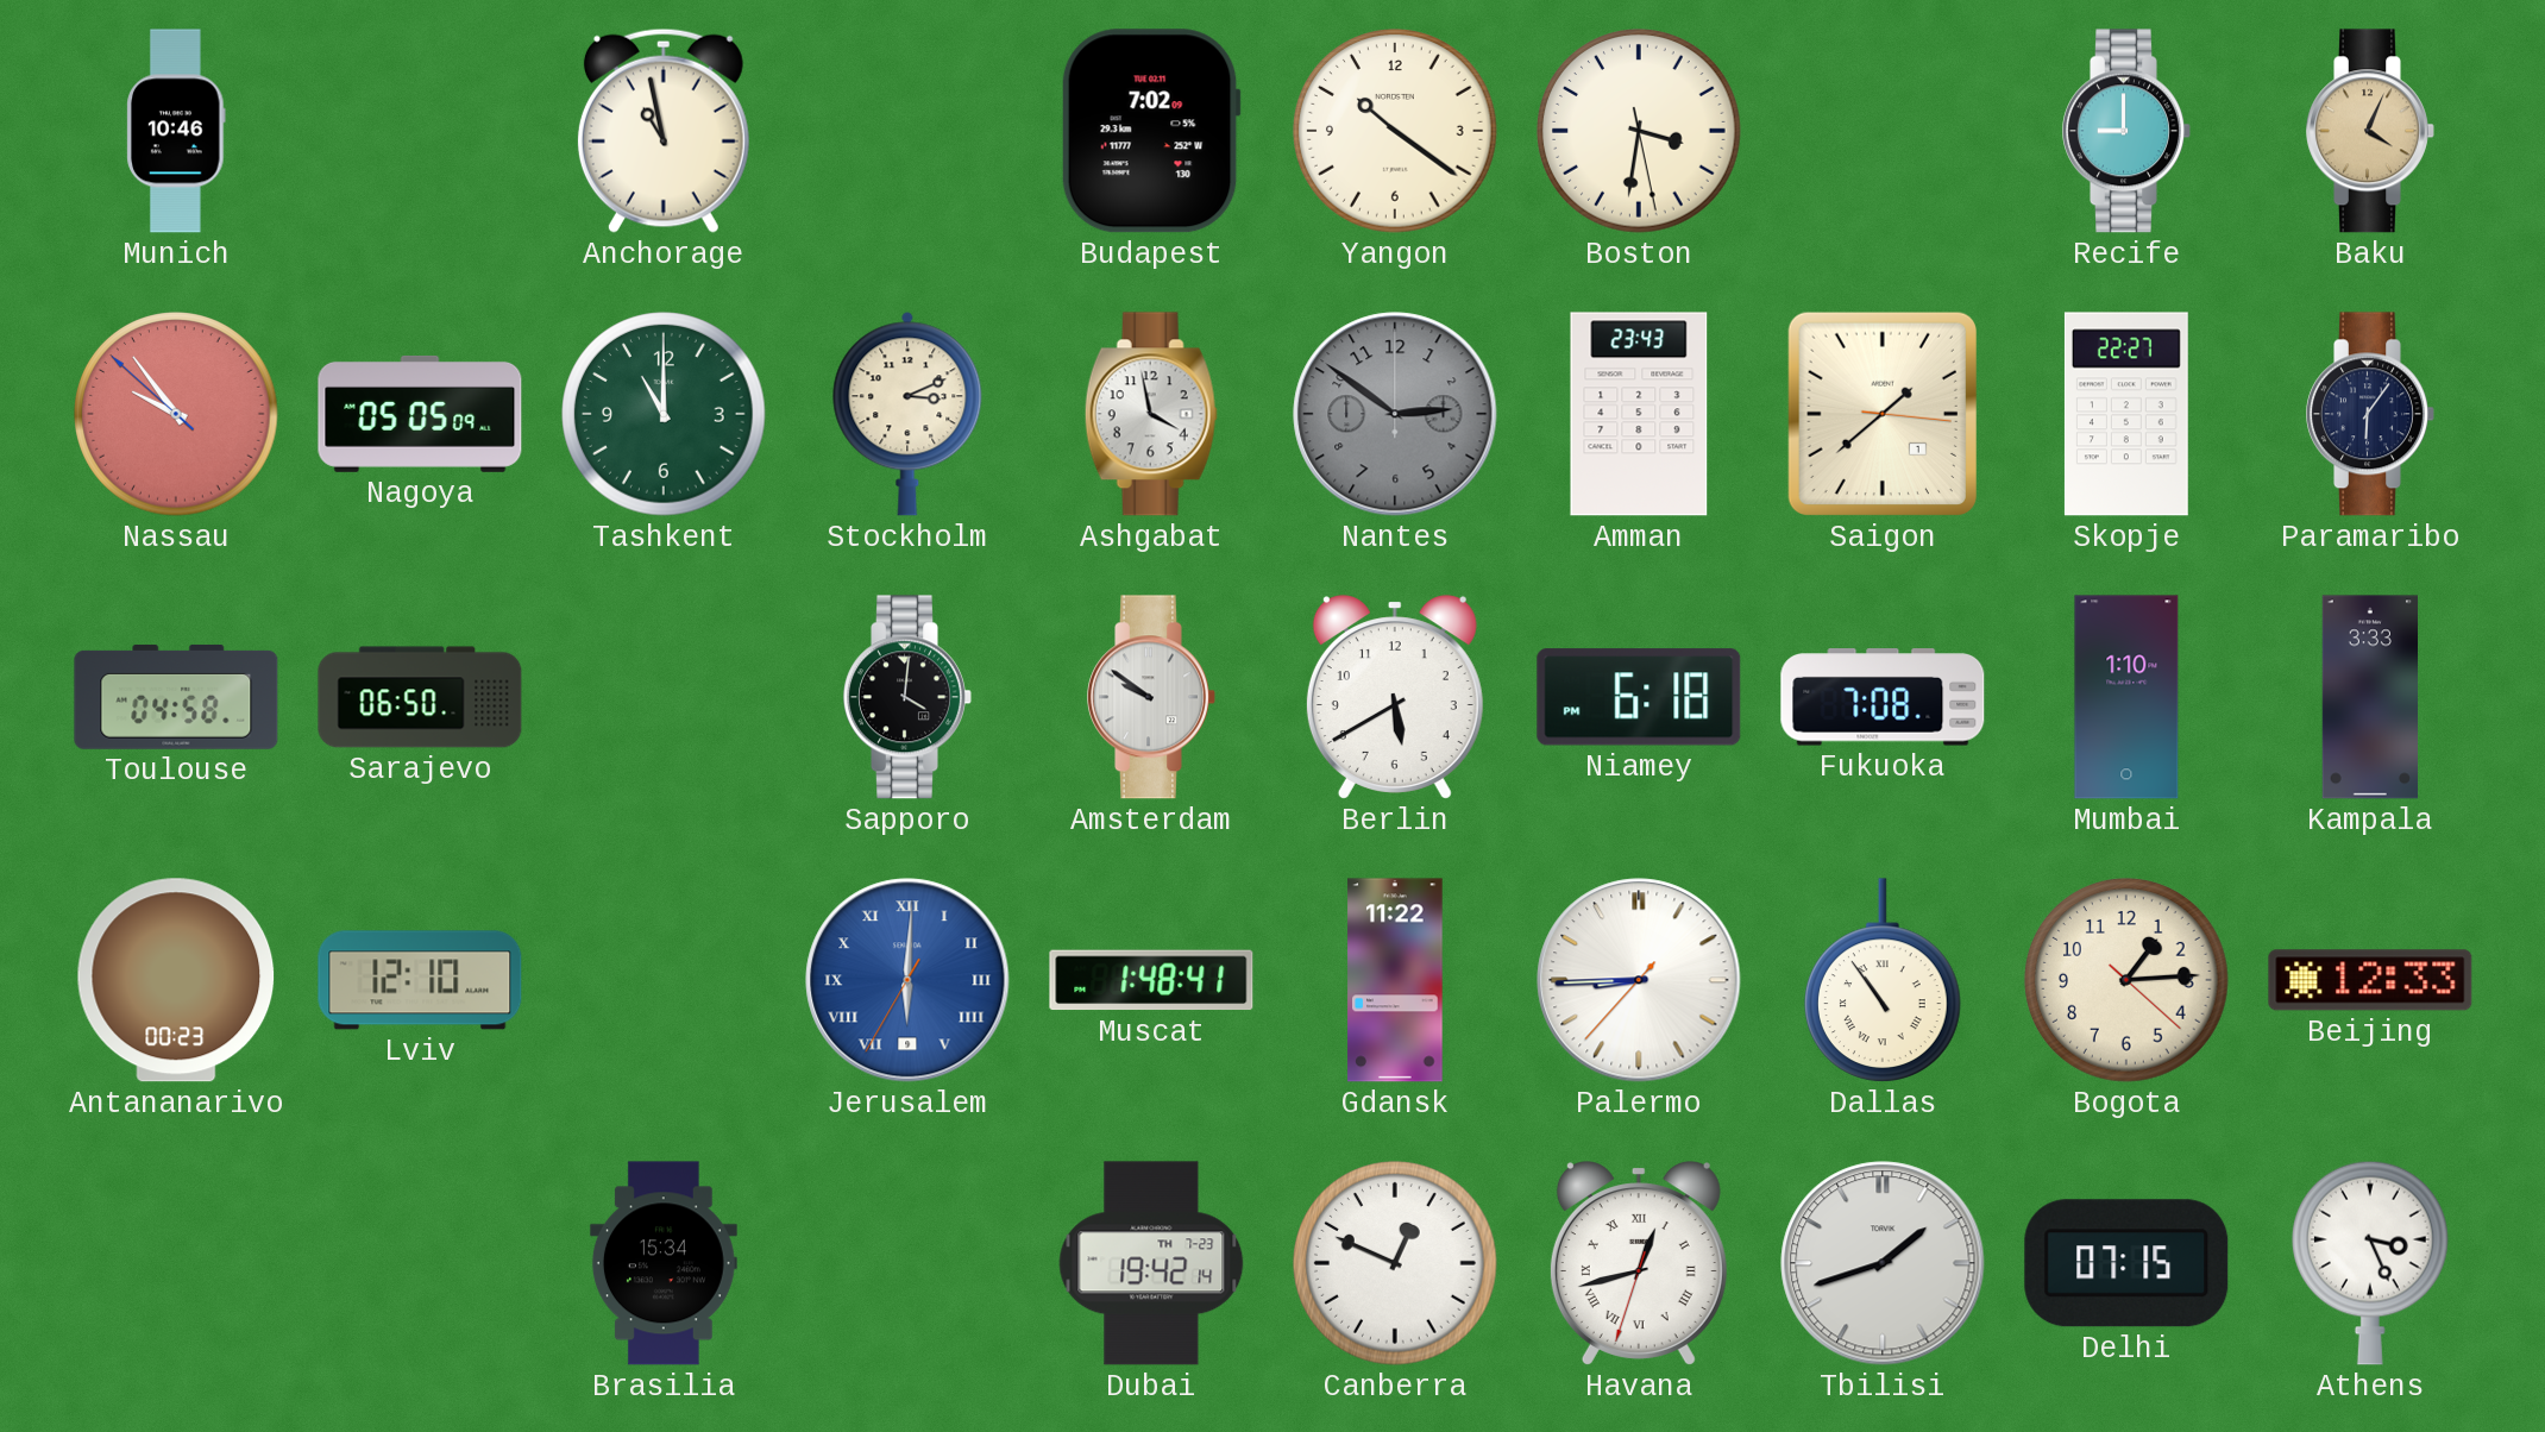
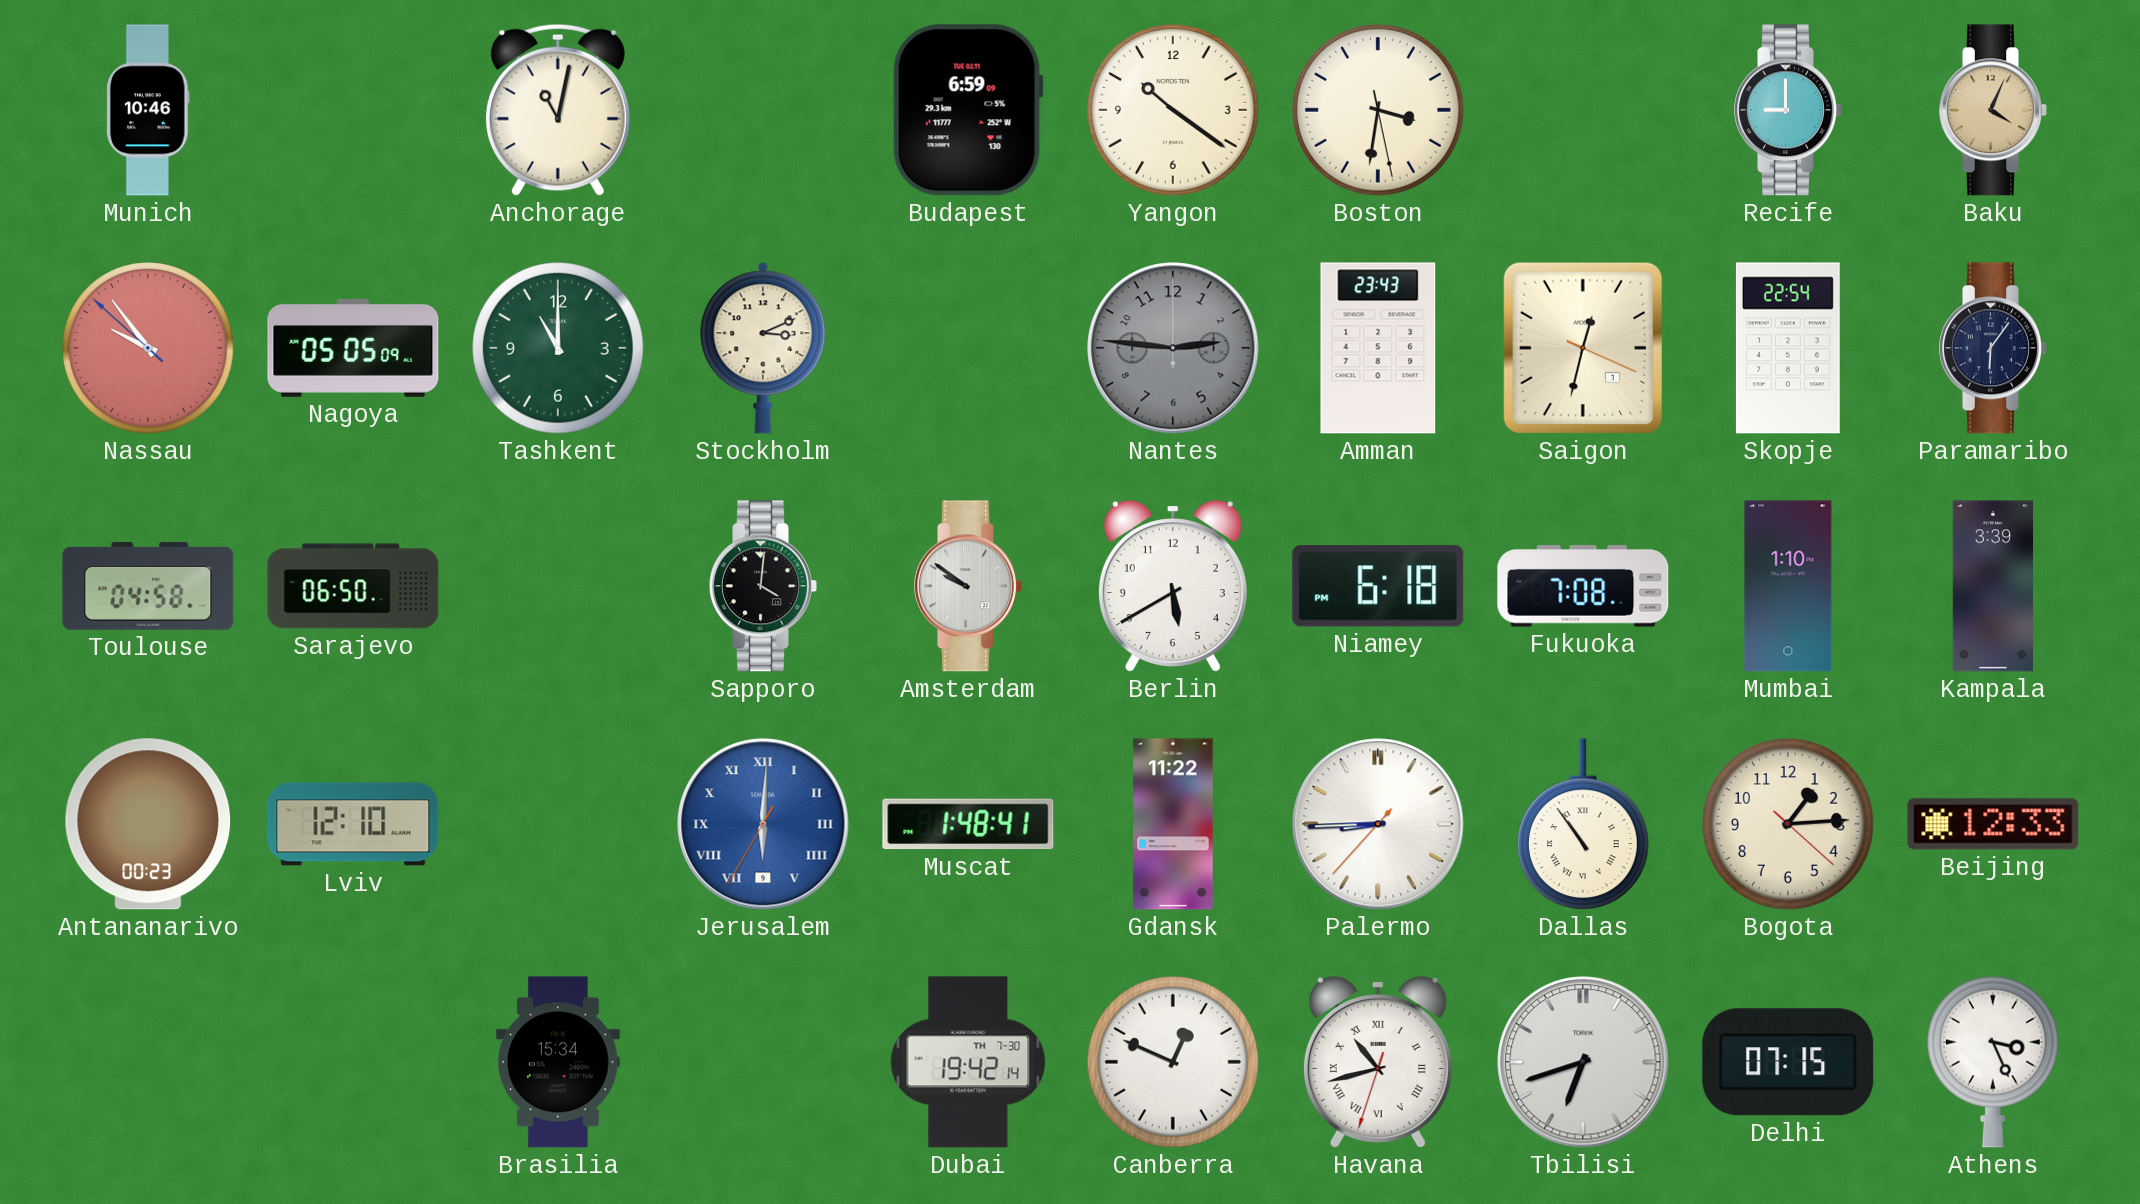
Anchorage: 10:58 -> 11:02 (558, 110)
Budapest: 7:02 -> 6:59 (968, 110)
Ashgabat: 3:58 -> none (1151, 414)
Nantes: 2:51 -> 2:46 (1173, 348)
Saigon: 1:38 -> 12:32 (1583, 348)
Skopje: 22:27 -> 22:54 (1788, 348)
Kampala: 3:33 -> 3:39 (1992, 586)
Dubai date: TH 7-23 -> TH 7-30 (968, 1062)
Havana: 12:42 -> 10:42 (1378, 1062)
Tbilisi: 1:42 -> 6:42 (1583, 1062)
